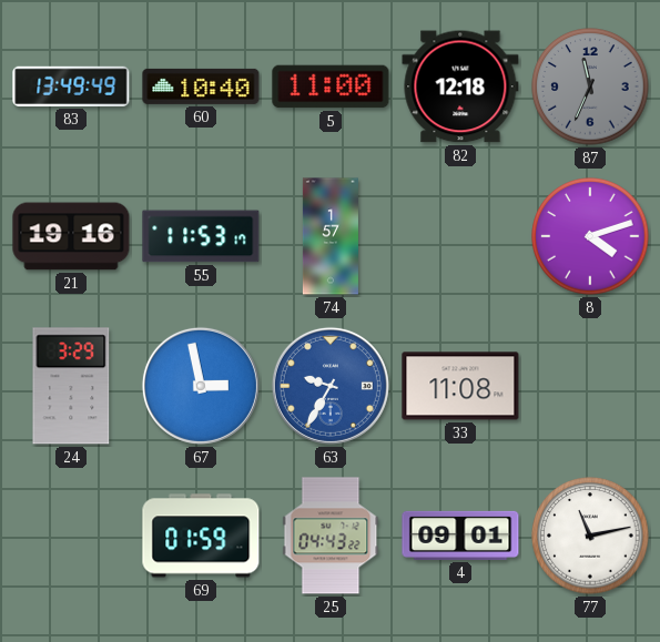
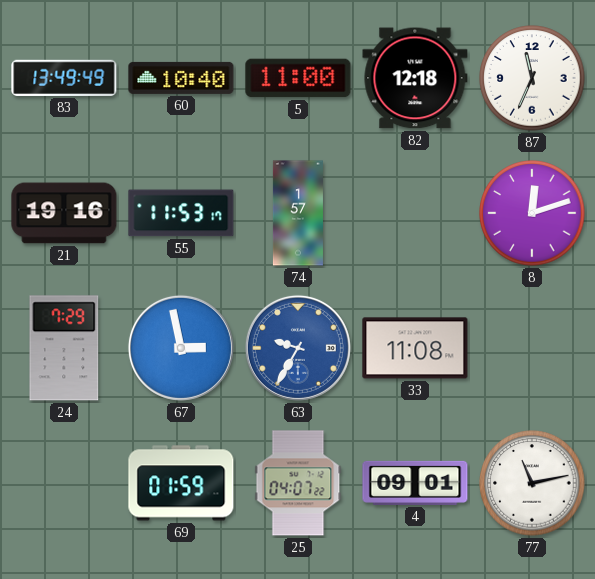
87 dial: grey -> white (532, 78)
8: 4:12 -> 12:12 (532, 213)
24: 3:29 -> 7:29 (64, 348)
25: 04:43 -> 04:07 (298, 483)
